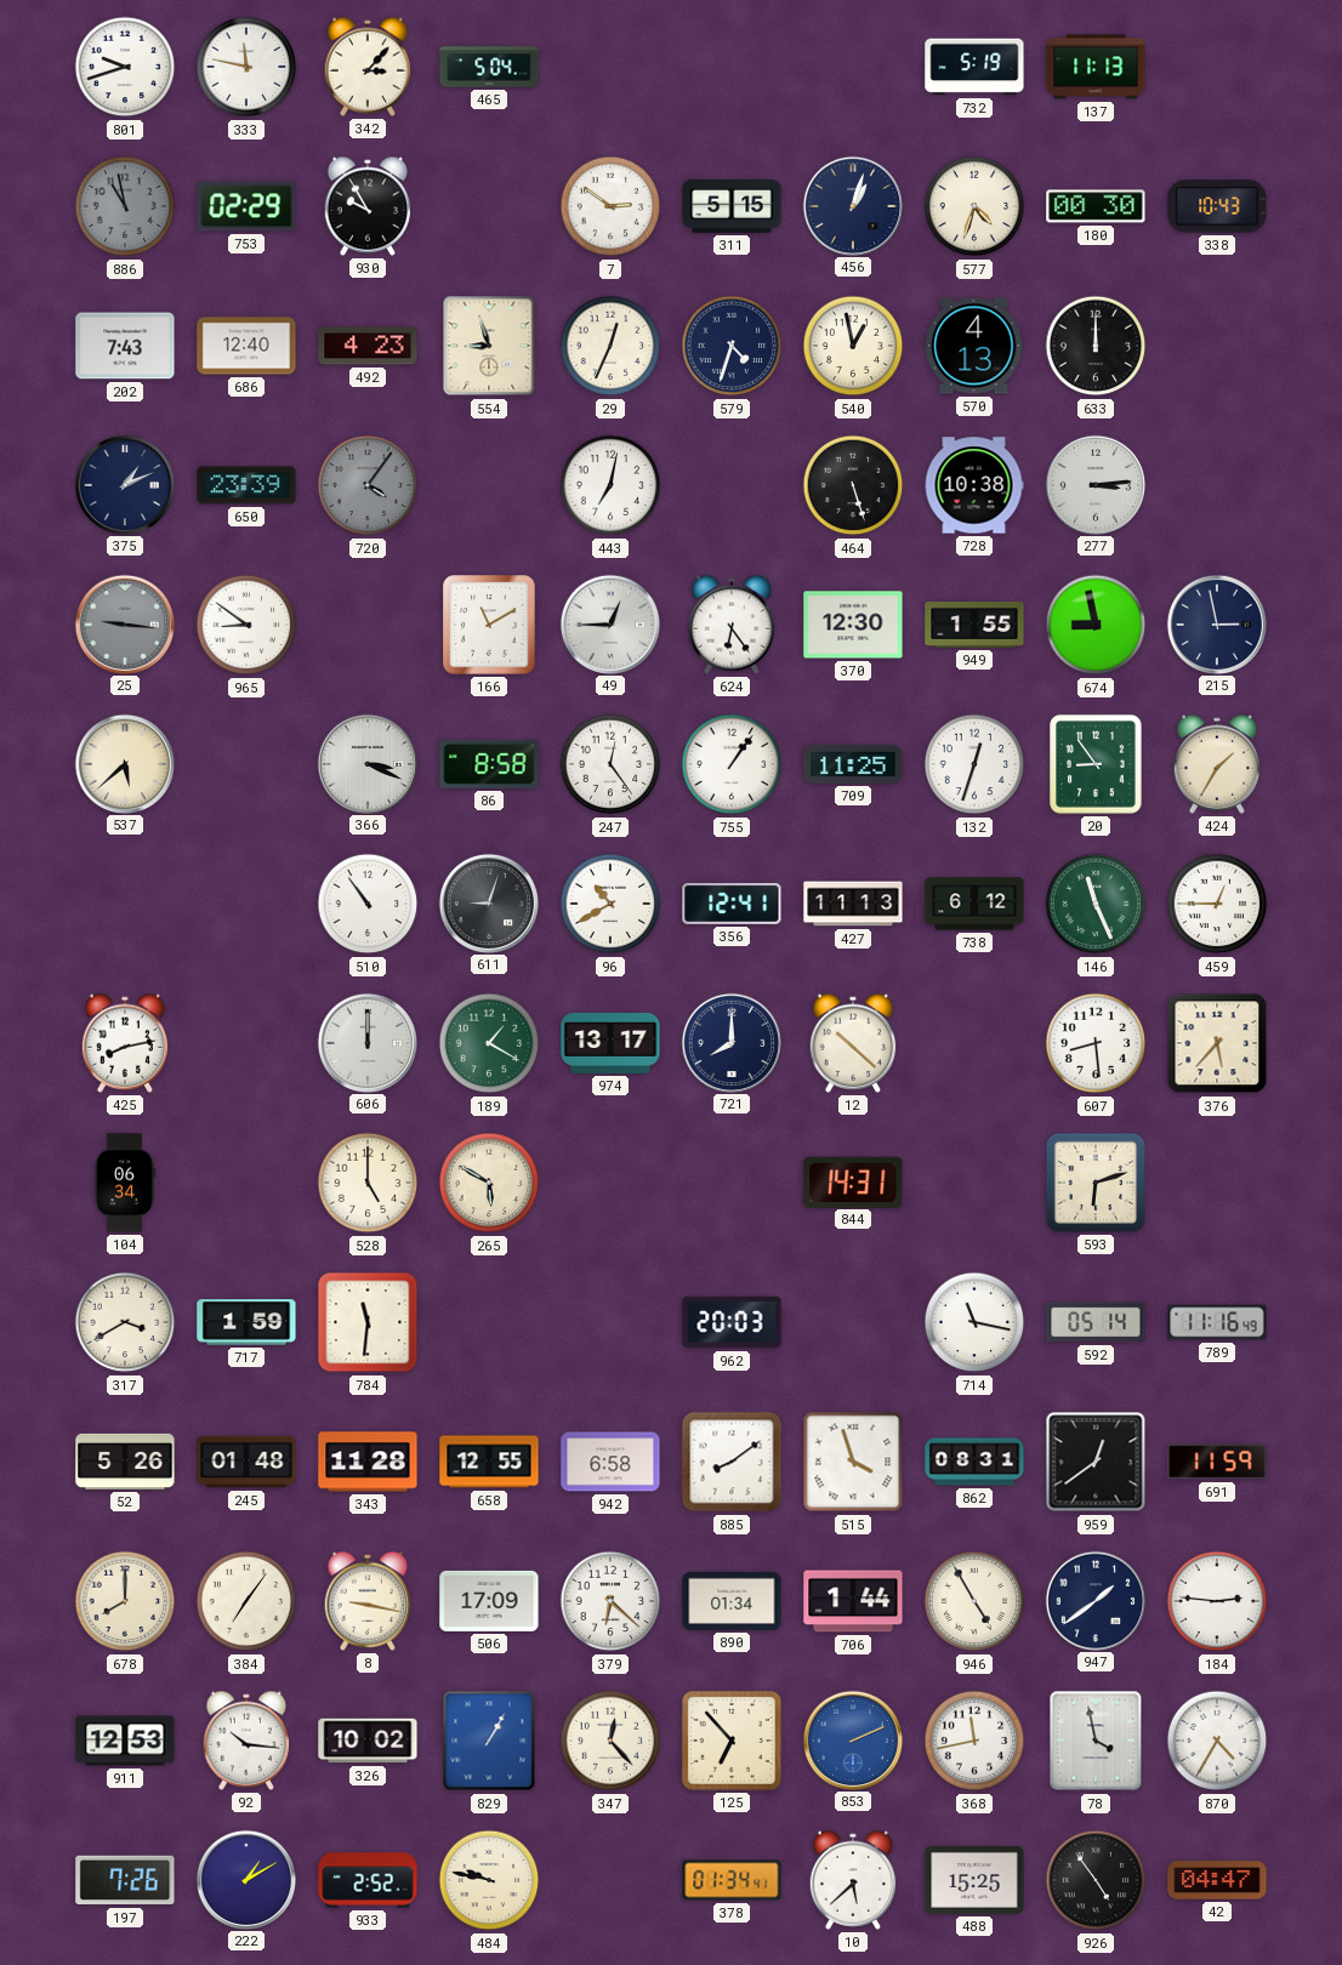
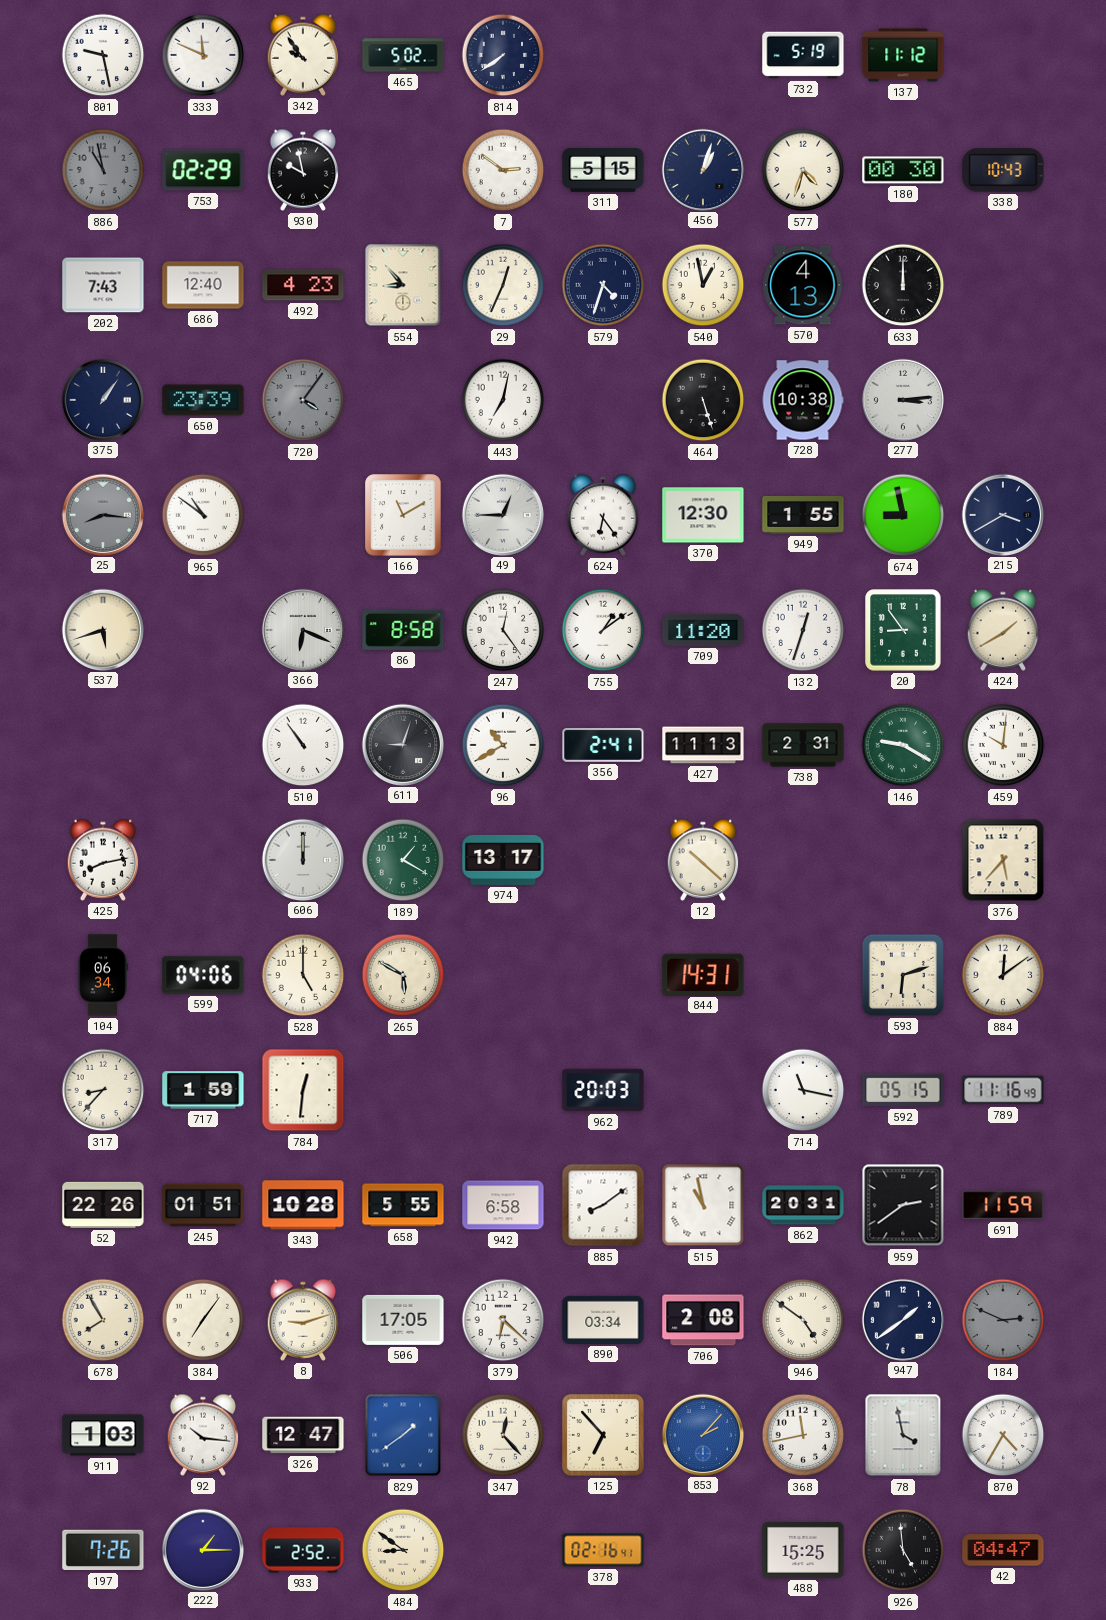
801: 9:42 -> 9:28 (103, 55)
333: 11:47 -> 11:49 (203, 55)
342: 3:07 -> 9:54 (303, 55)
465: 5:04 -> 5:02 (403, 55)
814: none -> 7:39 (503, 55)
137: 11:13 -> 11:12 (903, 55)
930: 9:55 -> 9:58 (303, 170)
554: 8:57 -> 8:53 (403, 285)
375: 1:11 -> 1:06 (102, 399)
25: 9:16 -> 8:16 (102, 514)
965: 8:51 -> 10:51 (203, 515)
215: 2:58 -> 3:40 (1002, 514)
537: 5:38 -> 5:42 (102, 629)
366: 3:19 -> 6:19 (302, 629)
755: 1:06 -> 1:09 (603, 630)
709: 11:25 -> 11:20 (703, 630)
424: 1:35 -> 1:40 (1003, 630)
356: 12:41 -> 2:41 (603, 745)
738: 6:12 -> 2:31 (803, 745)
146: 11:26 -> 9:20 (903, 745)
459: 12:45 -> 10:01 (1003, 745)
721: 8:00 -> none (730, 1042)
607: 8:29 -> none (1096, 1043)
599: none -> 04:06 (203, 975)
884: none -> 12:09 (1003, 975)
317: 3:40 -> 8:37 (103, 1090)
784: 11:31 -> 12:31 (303, 1090)
592: 05:14 -> 05:15 (903, 1090)
52: 5:26 -> 22:26 (103, 1205)
245: 01:48 -> 01:51 (203, 1205)
343: 11:28 -> 10:28 (303, 1205)
658: 12:55 -> 5:55 (403, 1205)
515: 3:57 -> 10:58 (703, 1205)
862: 08:31 -> 20:31 (803, 1205)
959: 12:39 -> 2:39 (903, 1205)
678: 8:00 -> 7:55 (103, 1320)
8: 9:17 -> 9:12 (303, 1320)
506: 17:09 -> 17:05 (403, 1320)
890: 01:34 -> 03:34 (603, 1320)
706: 1:44 -> 2:08 (703, 1320)
946: 4:55 -> 4:51 (803, 1320)
184: 2:46 -> 2:49 (1003, 1320)
184 dial: white -> grey (1003, 1320)
911: 12:53 -> 1:03 (103, 1435)
326: 10:02 -> 12:47 (303, 1435)
829: 1:05 -> 1:39 (403, 1435)
853: 2:11 -> 2:07 (702, 1434)
222: 1:10 -> 1:15 (202, 1549)
484: 9:47 -> 8:51 (403, 1550)
378: 01:34 -> 02:16 (603, 1550)
10: 5:38 -> none (853, 1880)
926: 4:54 -> 4:59 (903, 1550)
